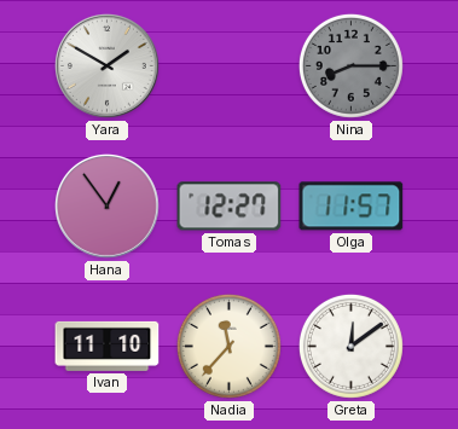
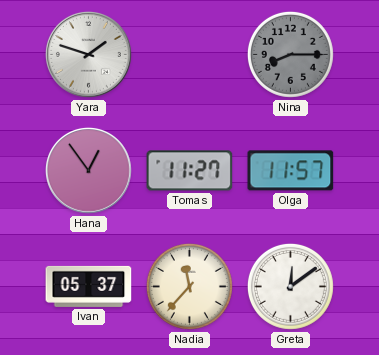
Yara: 1:50 -> 1:48 (88, 54)
Tomas: 12:27 -> 11:27 (190, 171)
Ivan: 11:10 -> 05:37 (89, 286)
